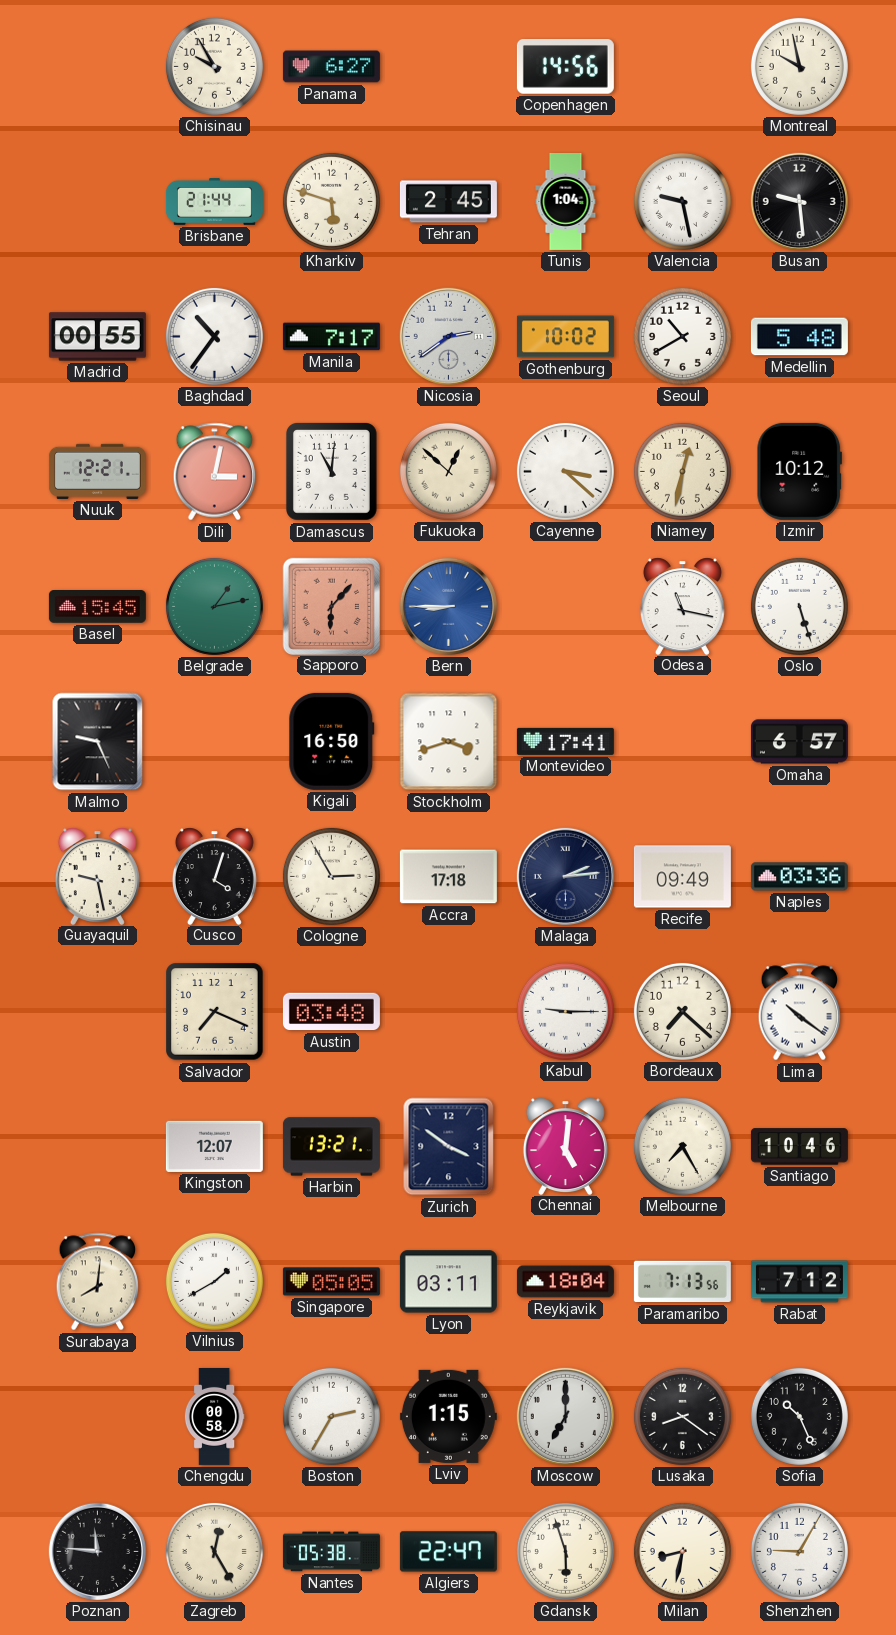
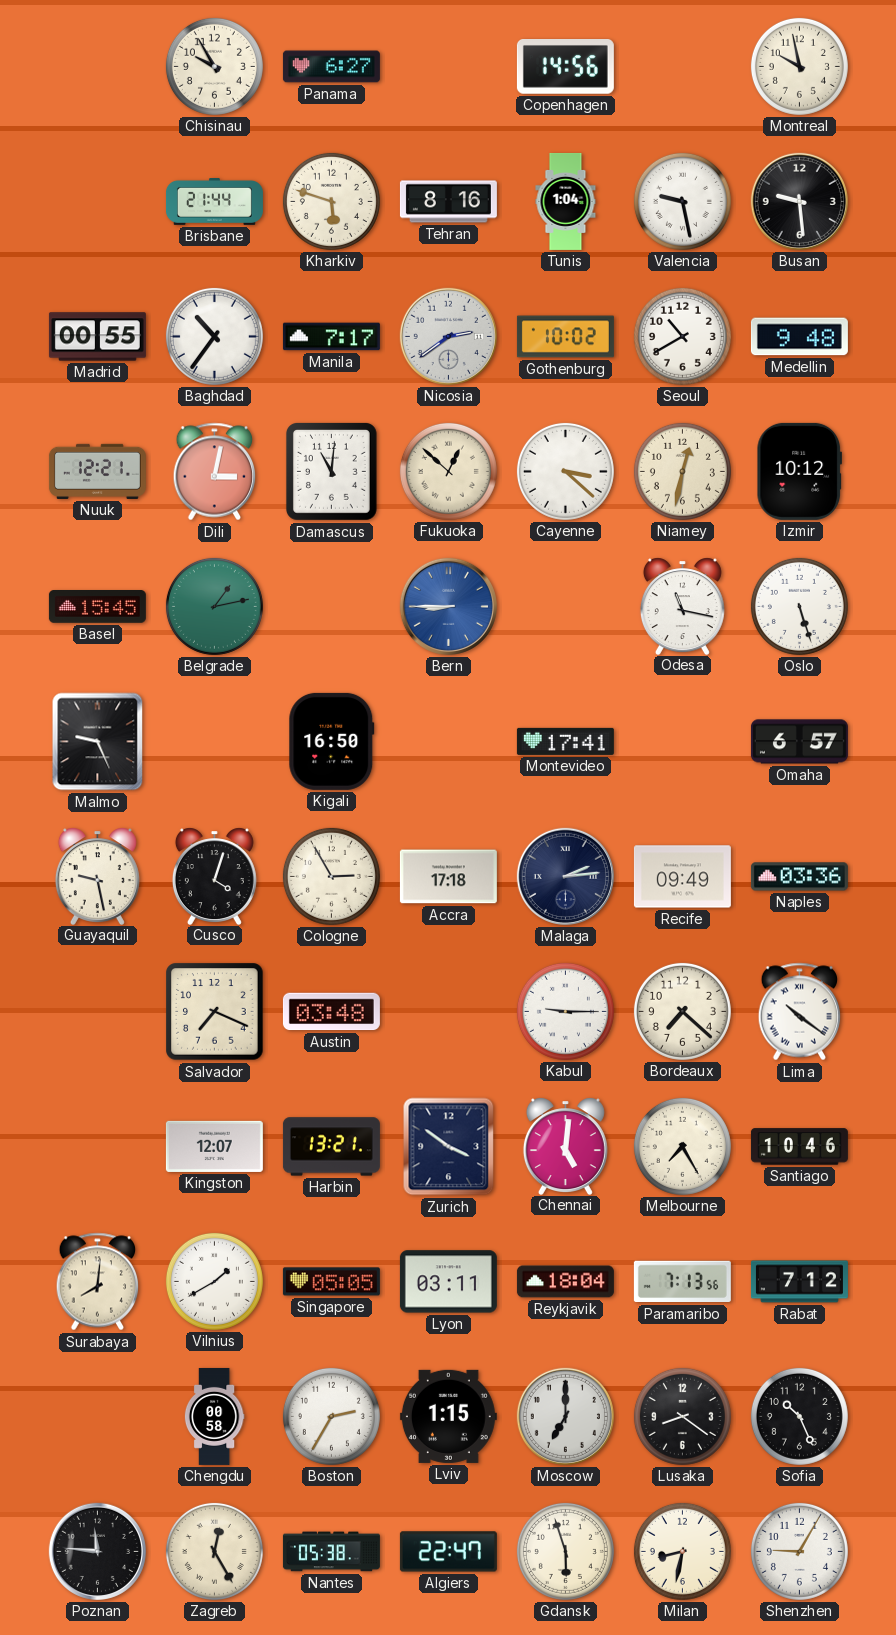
Tehran: 2:45 -> 8:16 (448, 202)
Medellin: 5:48 -> 9:48 (799, 337)
Sapporo: 6:07 -> none (331, 606)
Stockholm: 3:42 -> none (449, 742)
